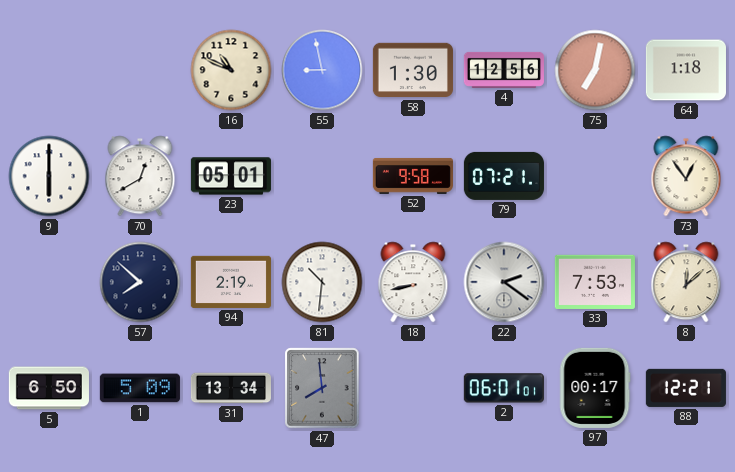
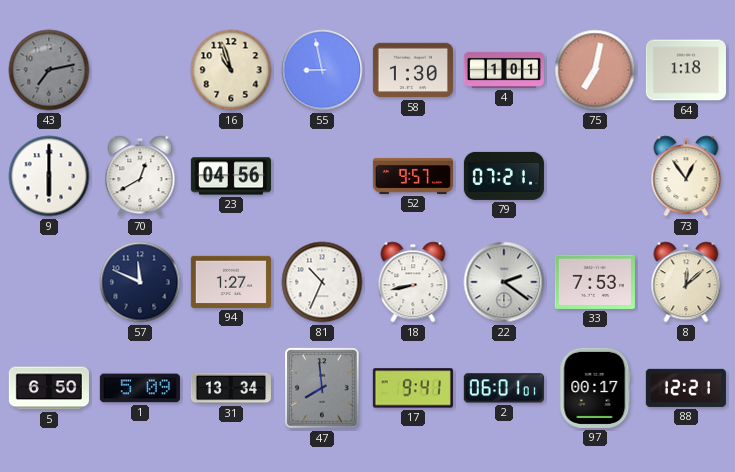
43: none -> 7:13 (49, 70)
16: 10:49 -> 10:57 (231, 70)
4: 12:56 -> 1:01 (504, 70)
23: 05:01 -> 04:56 (231, 176)
52: 9:58 -> 9:57 (413, 176)
57: 7:52 -> 11:49 (140, 282)
94: 2:19 -> 1:27 (231, 282)
81: 10:31 -> 10:34 (322, 282)
17: none -> 9:41 (413, 388)
